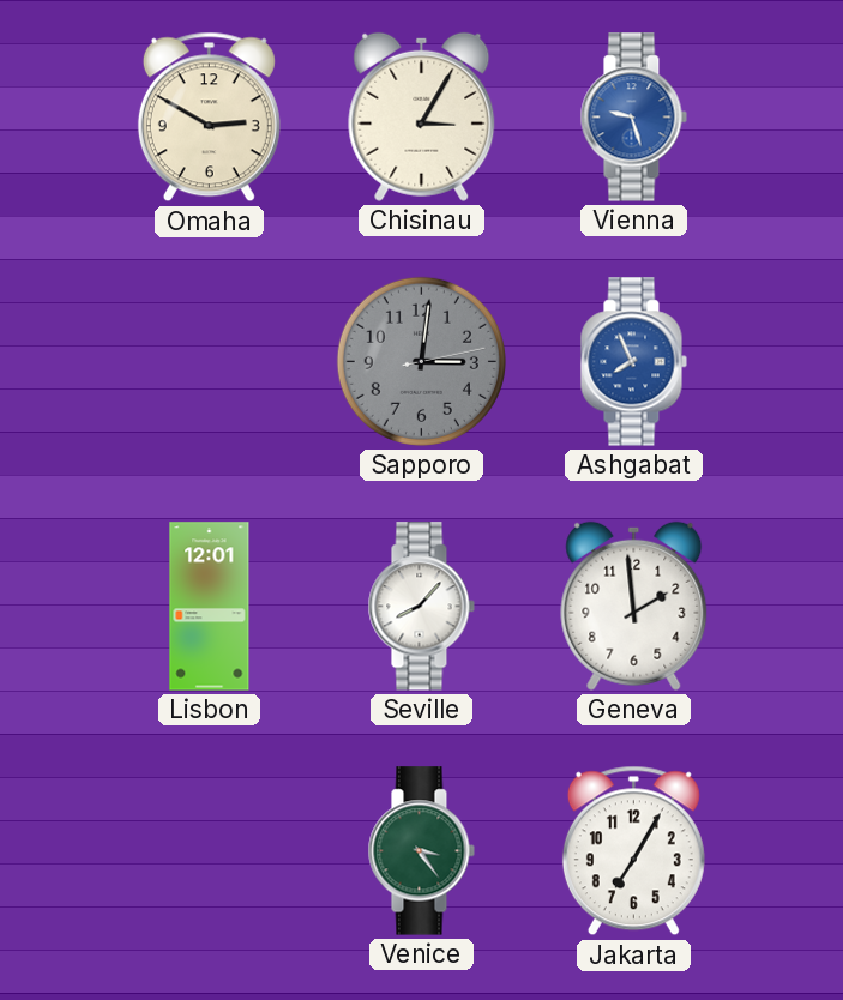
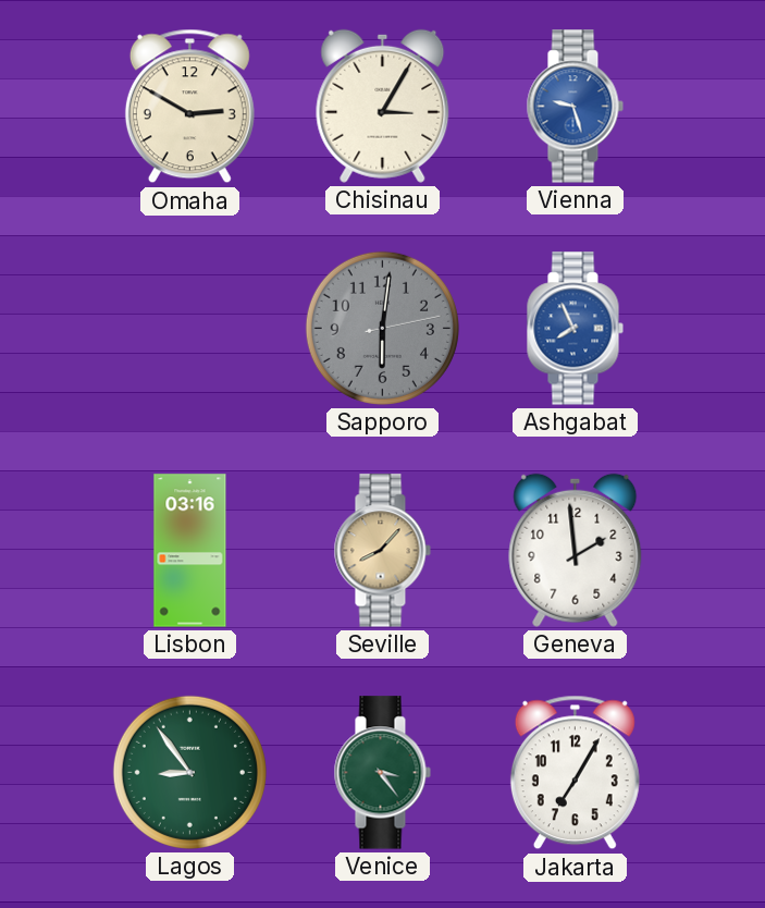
Sapporo: 3:01 -> 6:01 (382, 328)
Lisbon: 12:01 -> 03:16 (190, 551)
Seville dial: white -> champagne (382, 551)
Lagos: none -> 8:54 (189, 772)
